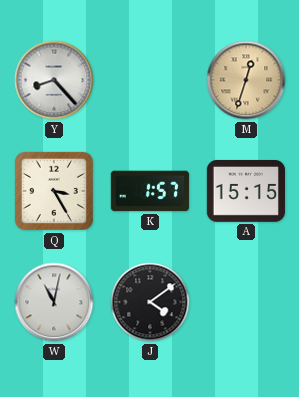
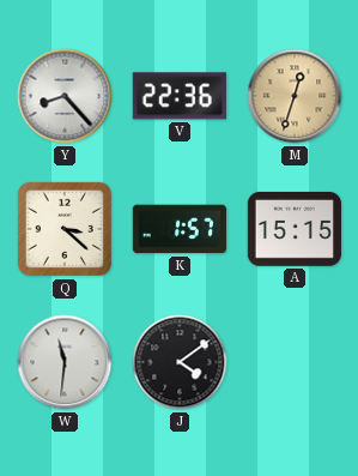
V: none -> 22:36 (180, 96)
Q: 3:25 -> 3:22 (65, 229)
W: 11:02 -> 11:31 (65, 362)
